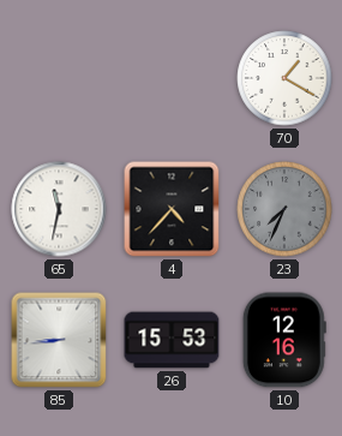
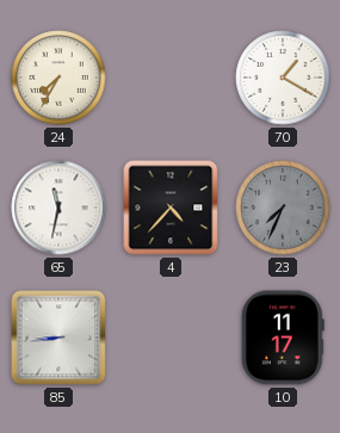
24: none -> 7:35 (58, 78)
26: 15:53 -> none (172, 340)
10: 12:16 -> 11:17 (283, 338)
